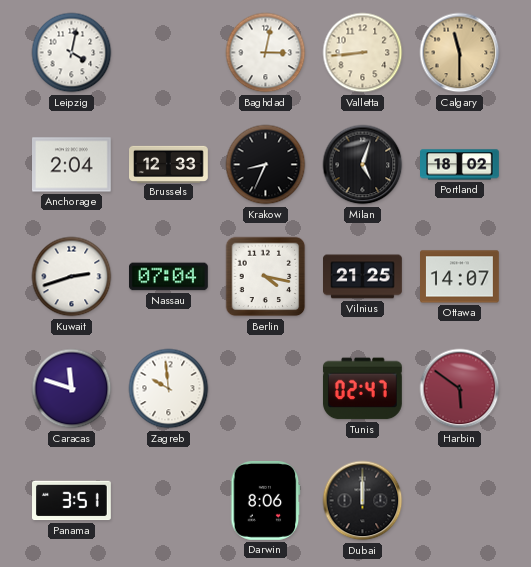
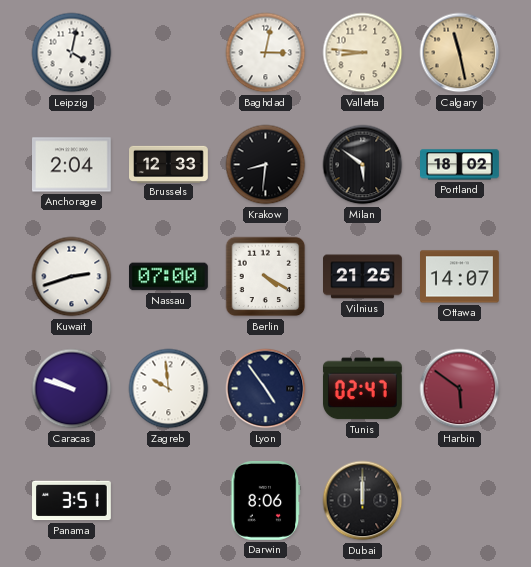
Valletta: 8:44 -> 8:46 (363, 53)
Calgary: 11:30 -> 11:28 (460, 53)
Krakow: 8:34 -> 8:31 (266, 165)
Milan: 5:03 -> 5:51 (363, 165)
Nassau: 07:04 -> 07:00 (169, 277)
Berlin: 4:17 -> 4:20 (266, 277)
Caracas: 11:48 -> 9:48 (72, 389)
Lyon: none -> 4:54 (266, 389)
